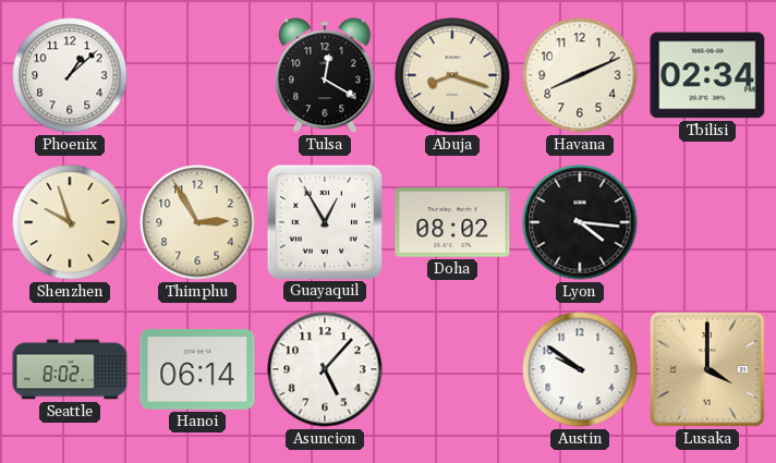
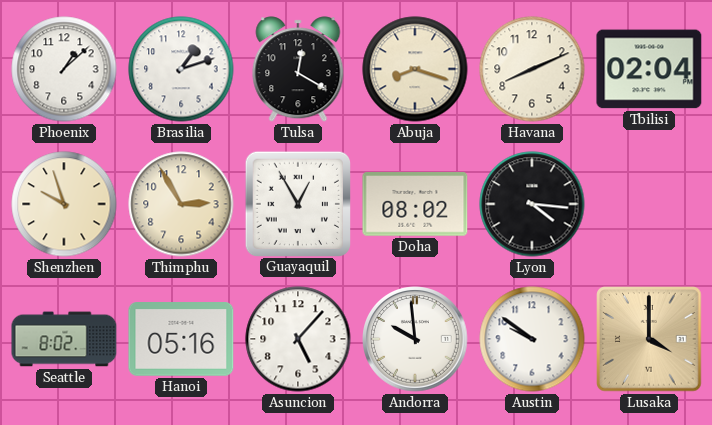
Brasilia: none -> 1:12 (181, 69)
Tbilisi: 02:34 -> 02:04 (649, 69)
Hanoi: 06:14 -> 05:16 (181, 340)
Andorra: none -> 9:59 (415, 339)
